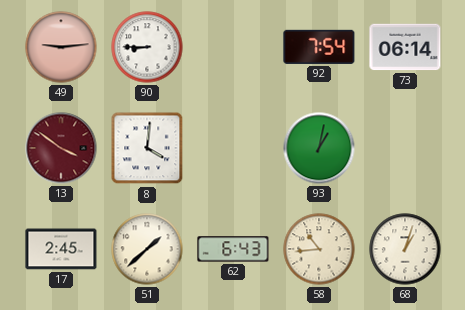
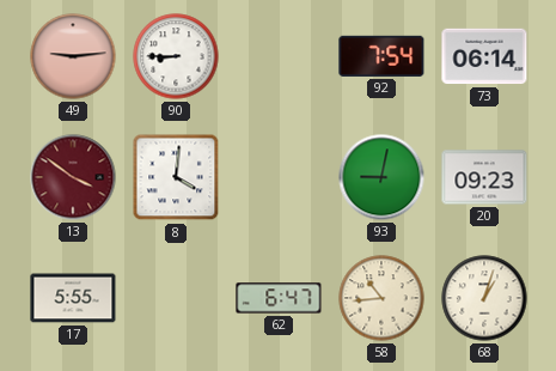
93: 1:02 -> 9:02 (381, 177)
20: none -> 09:23 (484, 177)
17: 2:45 -> 5:55 (73, 298)
51: 1:38 -> none (147, 249)
62: 6:43 -> 6:47 (279, 298)
